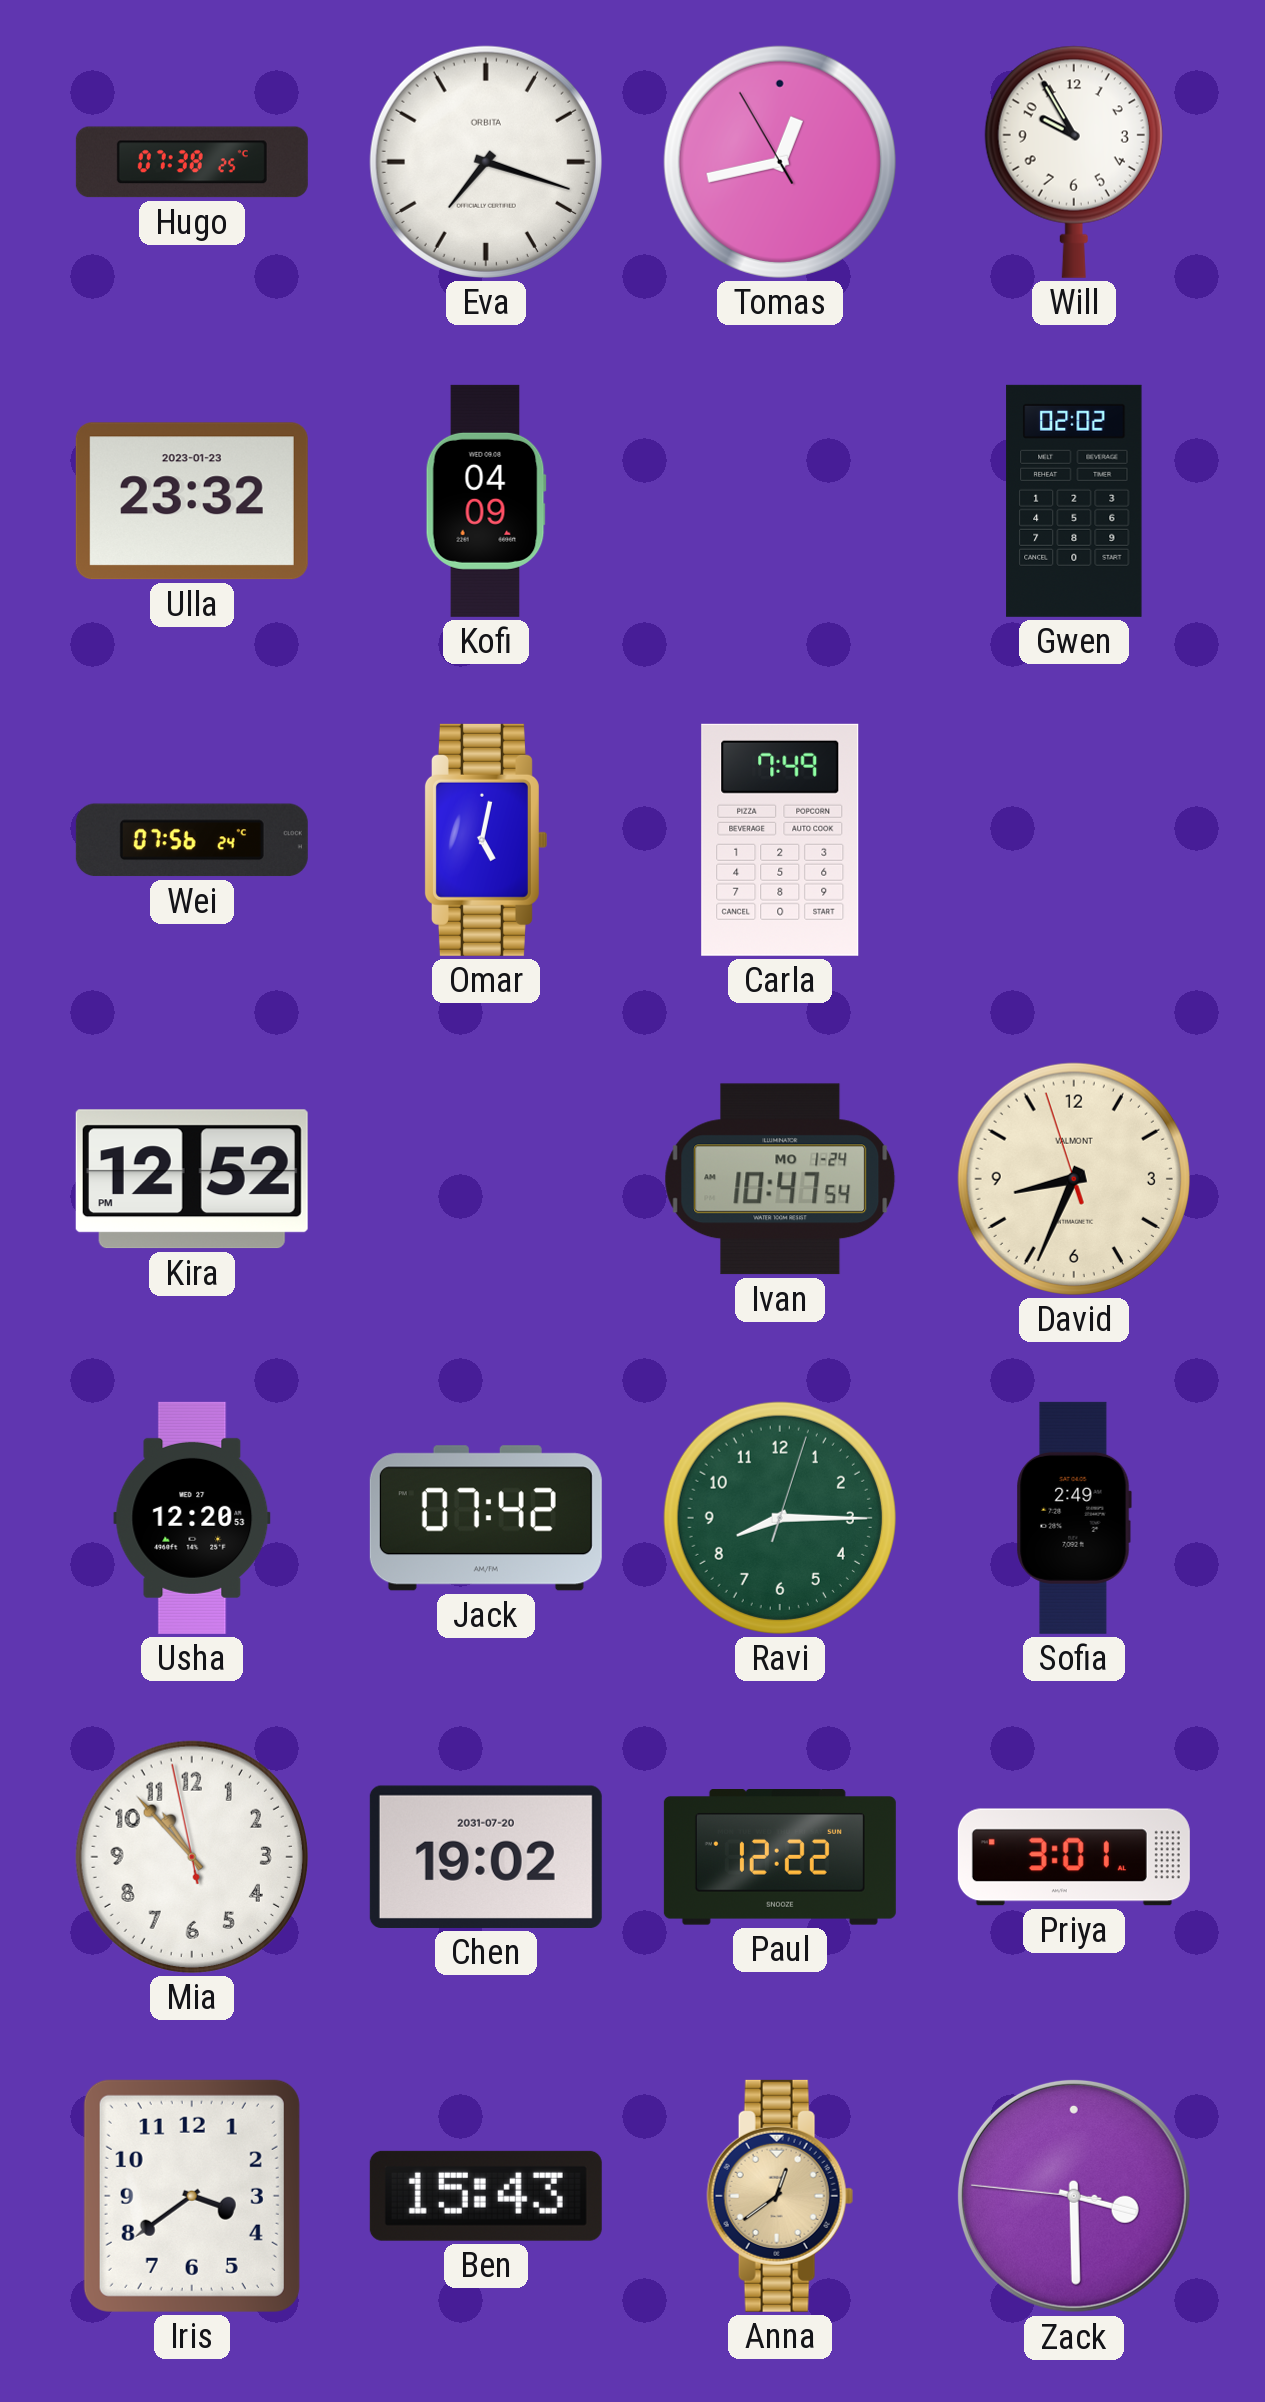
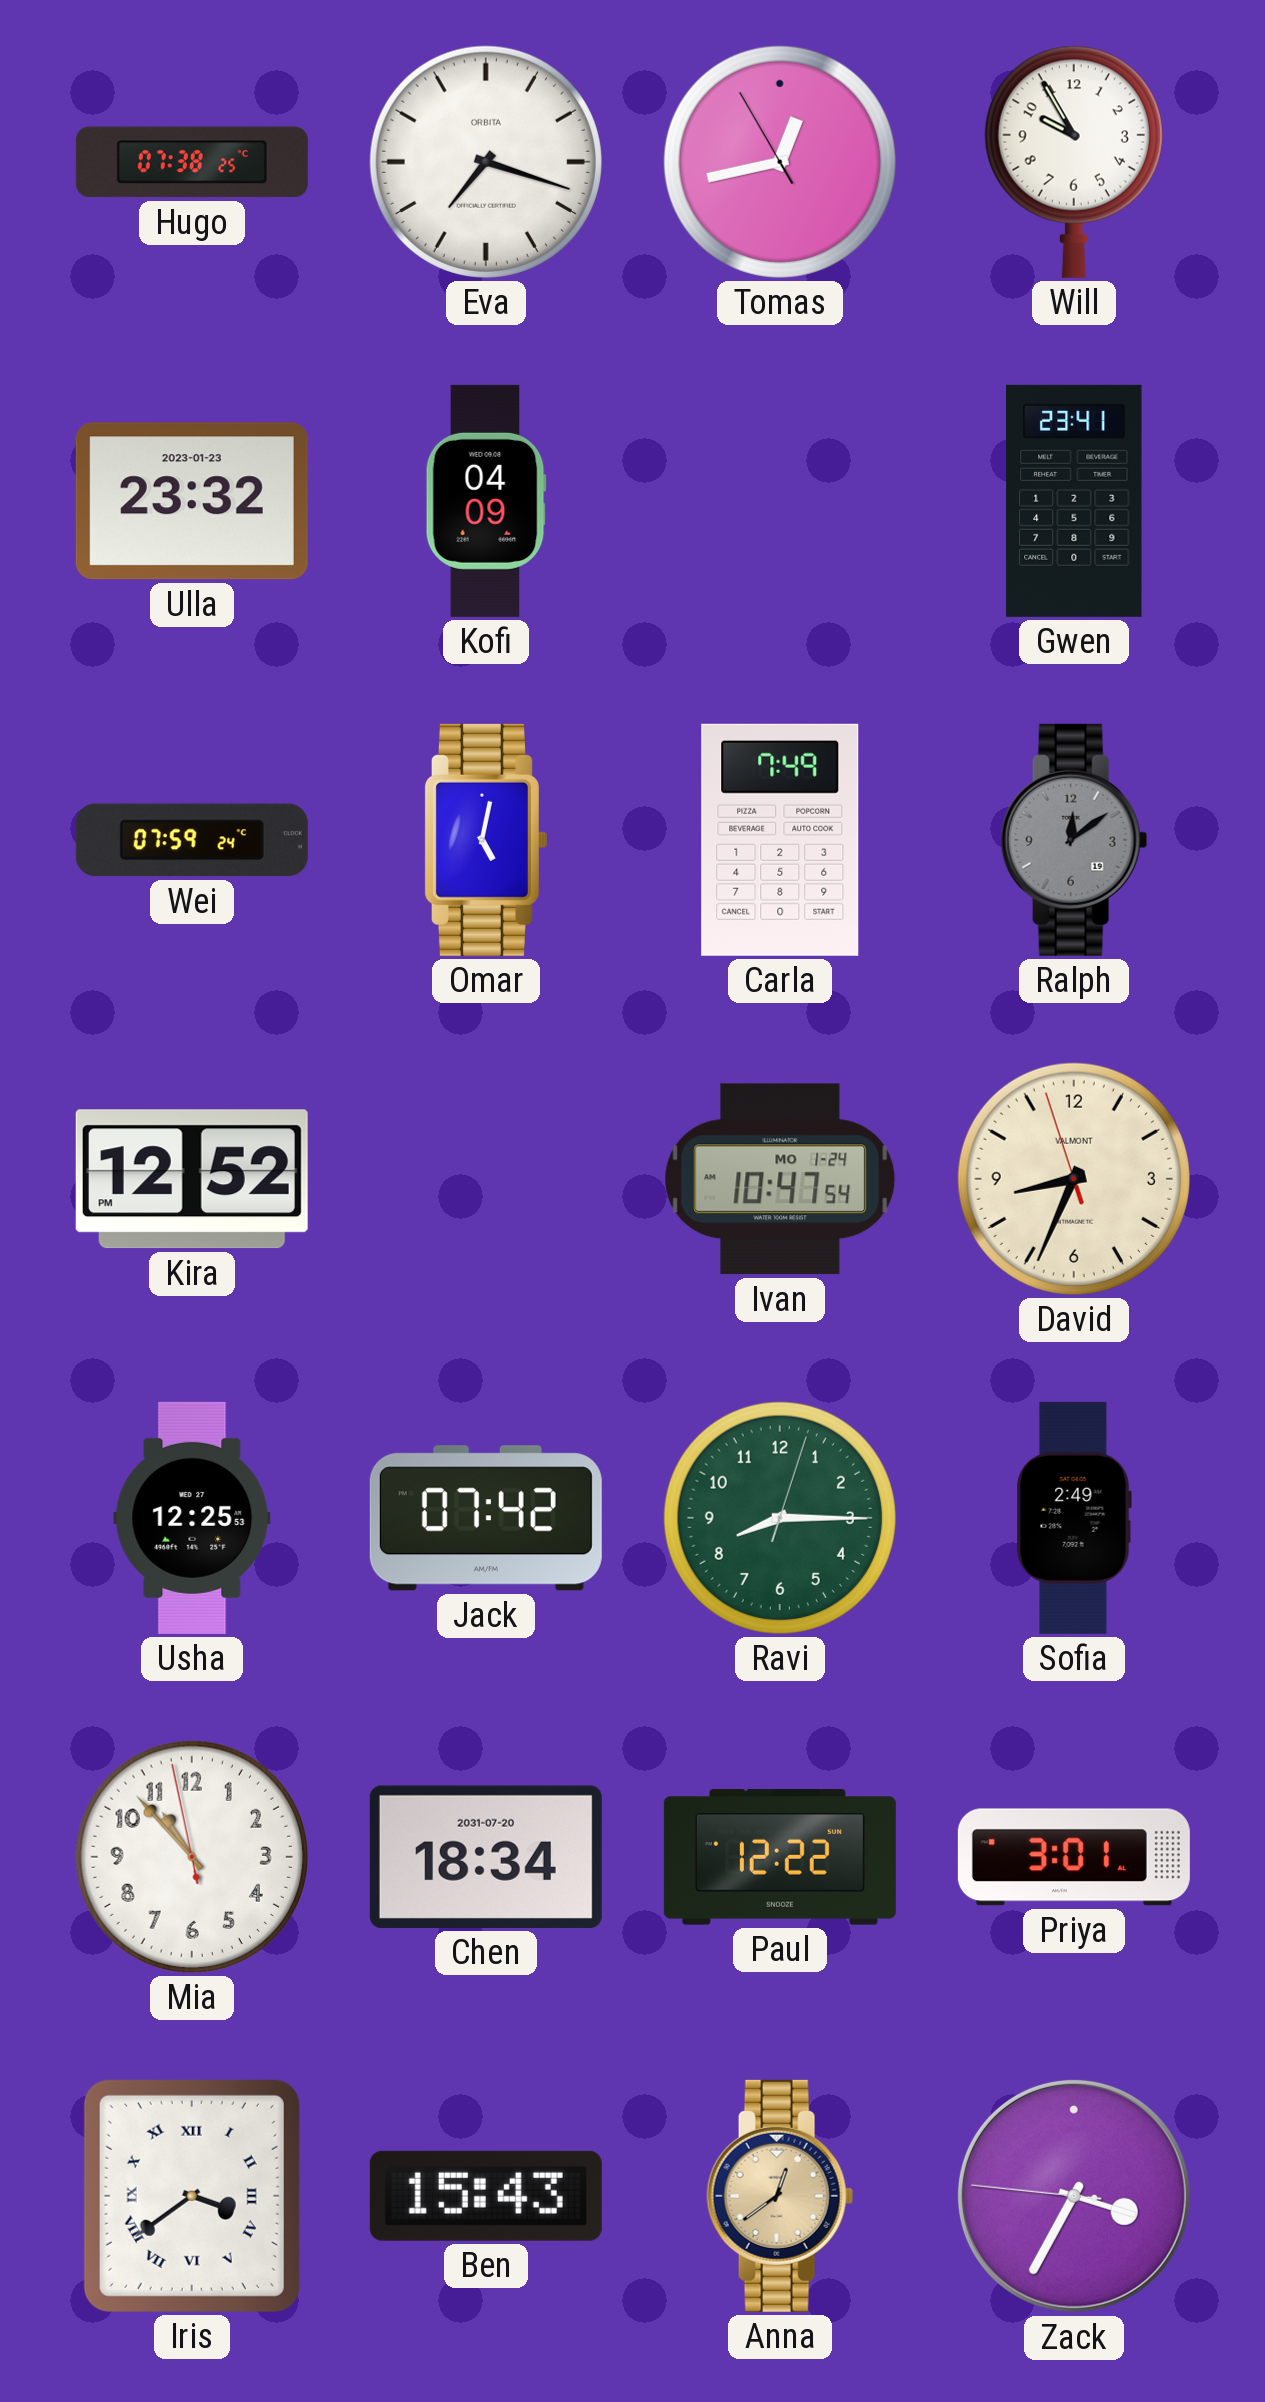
Gwen: 02:02 -> 23:41 (1074, 501)
Wei: 07:56 -> 07:59 (192, 840)
Ralph: none -> 12:09 (1074, 840)
Usha: 12:20 -> 12:25 (192, 1518)
Chen: 19:02 -> 18:34 (486, 1857)
Iris numerals: Arabic -> Roman (192, 2196)
Zack: 3:29 -> 3:34 (1074, 2196)
